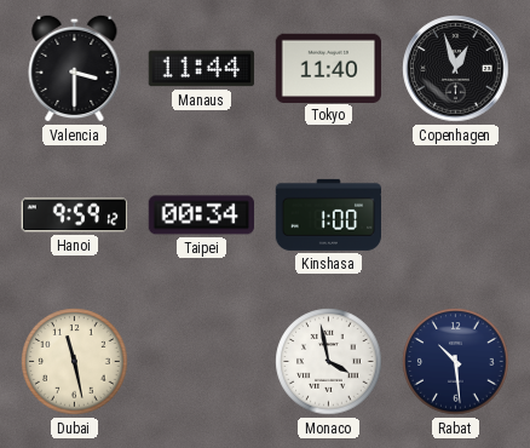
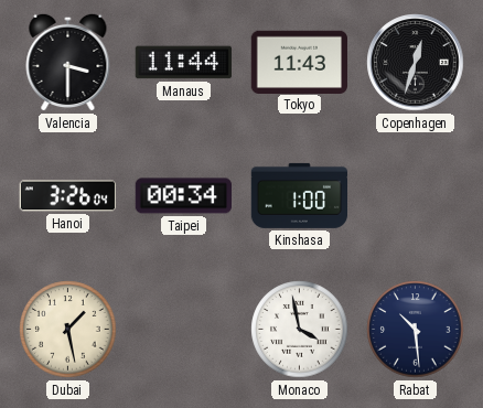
Tokyo: 11:40 -> 11:43 (299, 62)
Copenhagen: 12:57 -> 12:33 (416, 63)
Hanoi: 9:59 -> 3:26 (67, 196)
Dubai: 11:28 -> 1:28 (68, 330)
